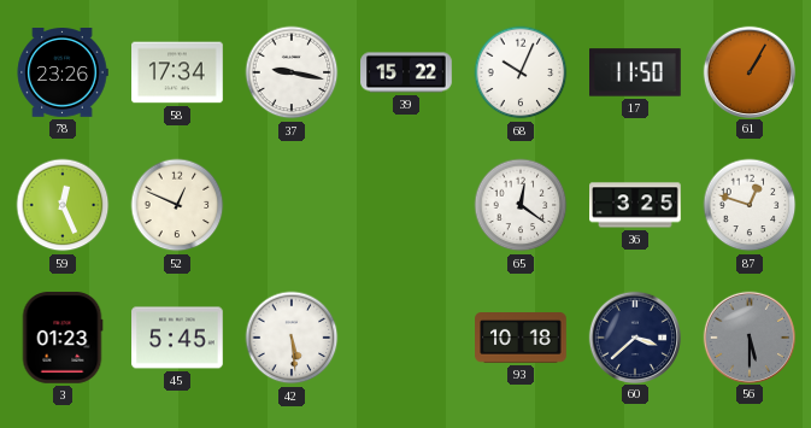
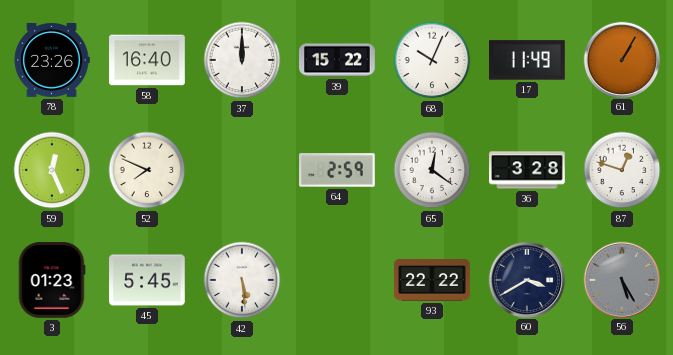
58: 17:34 -> 16:40 (147, 60)
37: 9:17 -> 12:00 (242, 60)
17: 11:50 -> 11:49 (527, 60)
52: 12:49 -> 7:49 (147, 170)
64: none -> 2:59 (337, 170)
36: 3:25 -> 3:28 (527, 170)
93: 10:18 -> 22:22 (432, 281)
60: 3:38 -> 3:40 (526, 279)
56: 5:30 -> 5:25 (621, 279)
